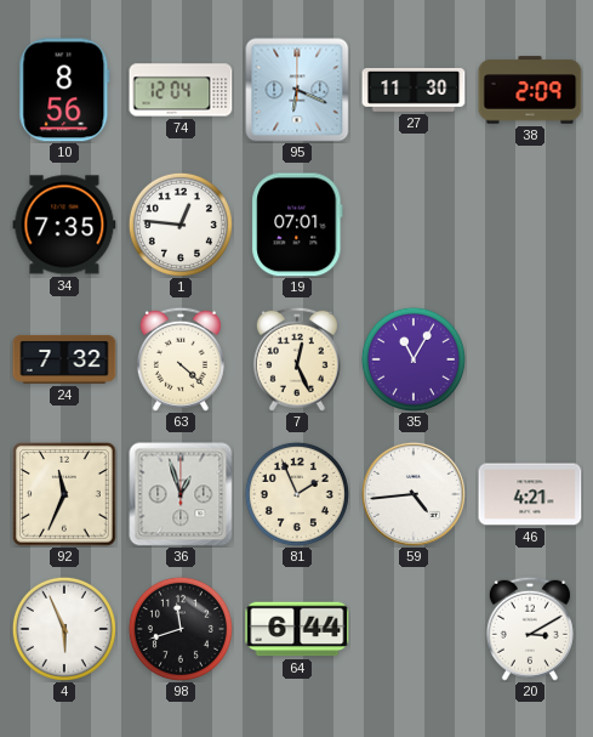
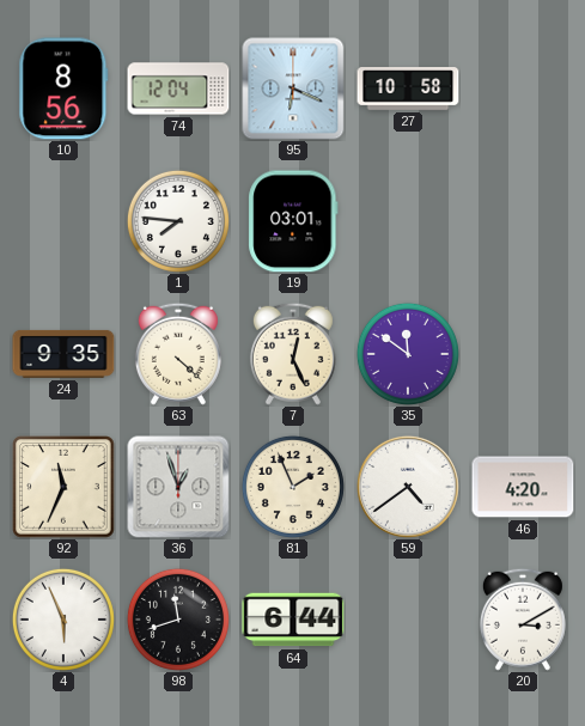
27: 11:30 -> 10:58 (408, 89)
38: 2:09 -> none (530, 90)
34: 7:35 -> none (64, 225)
1: 12:46 -> 7:46 (178, 221)
19: 07:01 -> 03:01 (293, 221)
24: 7:32 -> 9:35 (63, 354)
35: 11:05 -> 11:51 (408, 354)
59: 4:44 -> 4:39 (408, 487)
46: 4:21 -> 4:20 (523, 487)
